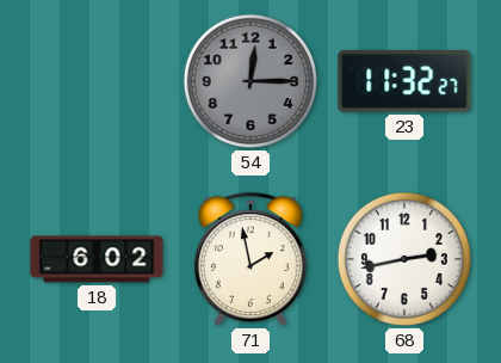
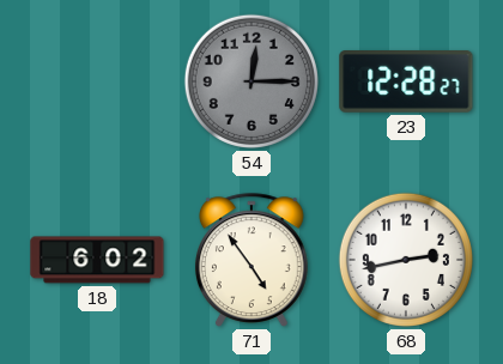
23: 11:32 -> 12:28 (406, 83)
71: 1:58 -> 4:54 (251, 260)
